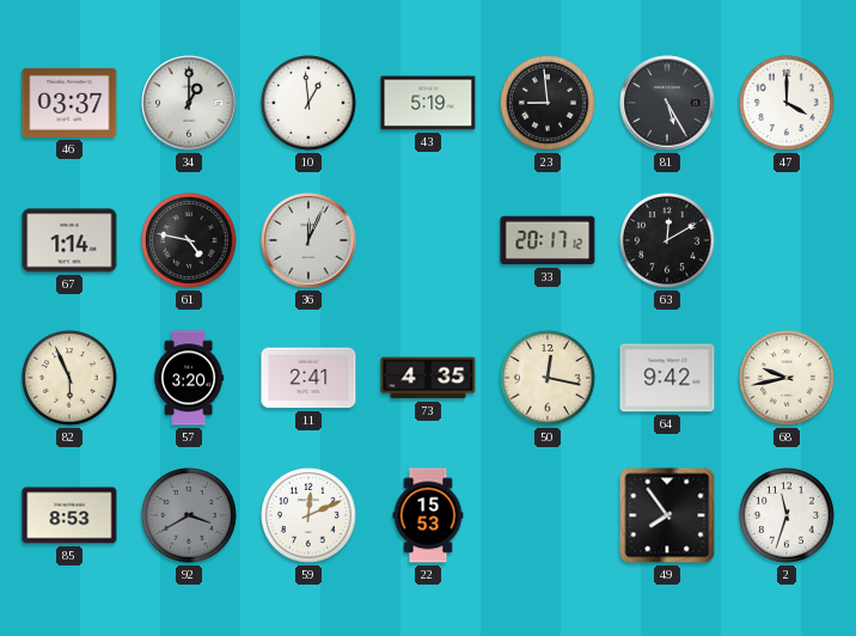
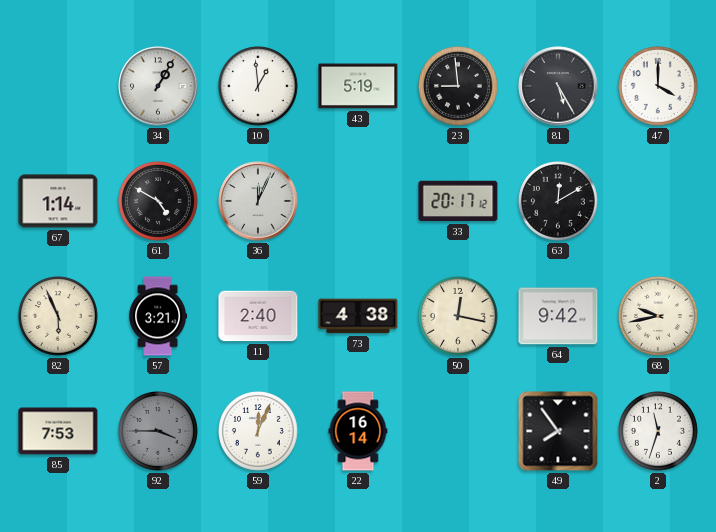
46: 03:37 -> none (69, 103)
34: 1:00 -> 1:05 (158, 86)
61: 4:47 -> 4:50 (159, 202)
57: 3:20 -> 3:21 (158, 316)
11: 2:41 -> 2:40 (258, 316)
73: 4:35 -> 4:38 (358, 316)
85: 8:53 -> 7:53 (58, 431)
92: 3:40 -> 3:45 (159, 432)
59: 12:11 -> 12:04 (259, 432)
22: 15:53 -> 16:14 (358, 431)
